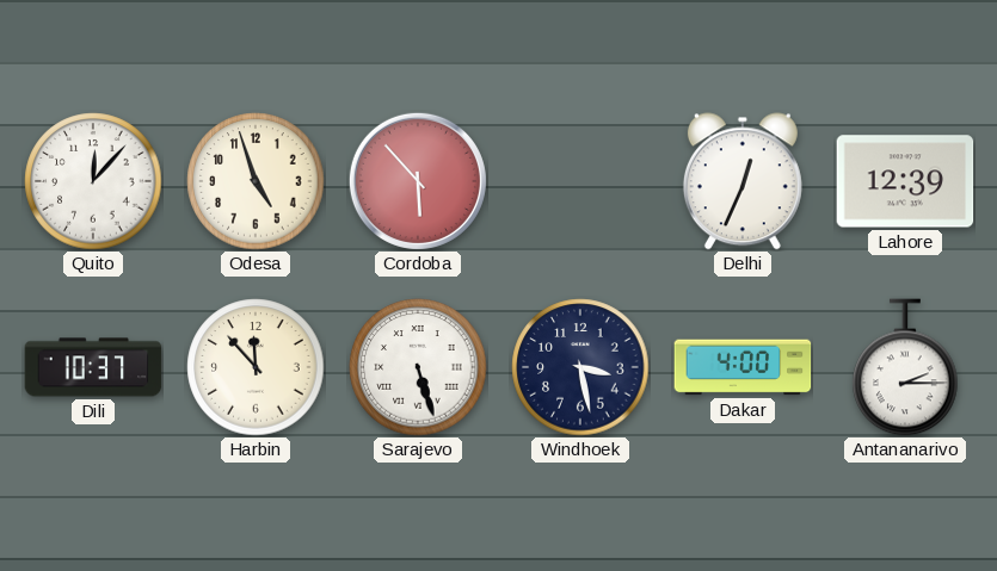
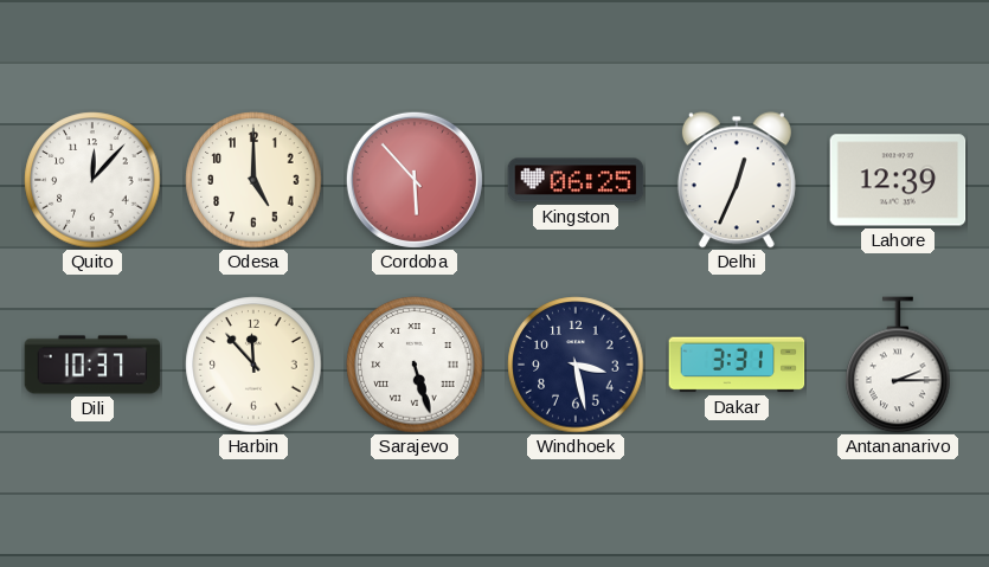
Odesa: 4:57 -> 5:00 (253, 180)
Kingston: none -> 06:25 (576, 180)
Dakar: 4:00 -> 3:31 (737, 365)
